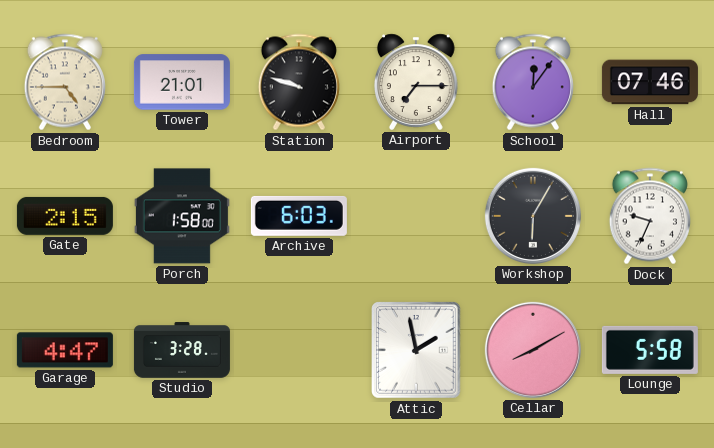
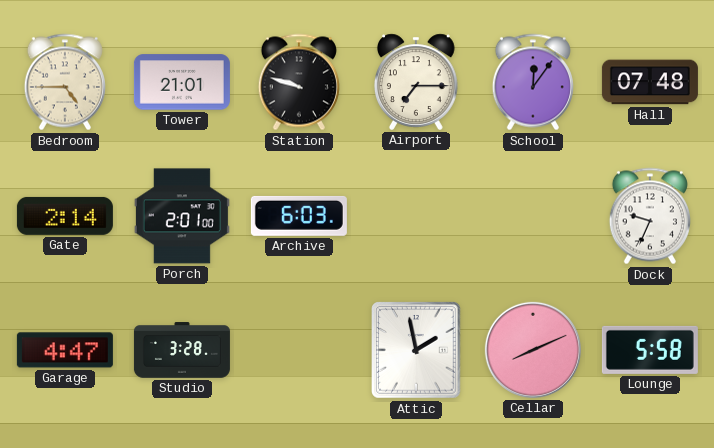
Hall: 07:46 -> 07:48 (650, 82)
Gate: 2:15 -> 2:14 (65, 216)
Porch: 1:58 -> 2:01 (182, 216)
Workshop: 6:05 -> none (533, 216)
Cellar: 8:10 -> 8:11 (533, 350)
